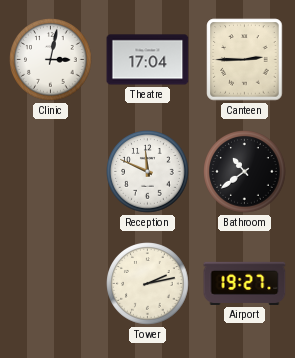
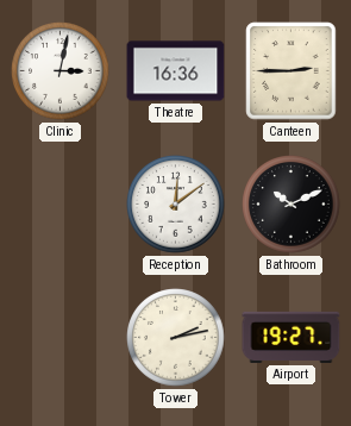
Theatre: 17:04 -> 16:36 (176, 71)
Reception: 11:49 -> 12:09 (176, 205)
Bathroom: 10:39 -> 10:11 (292, 205)
